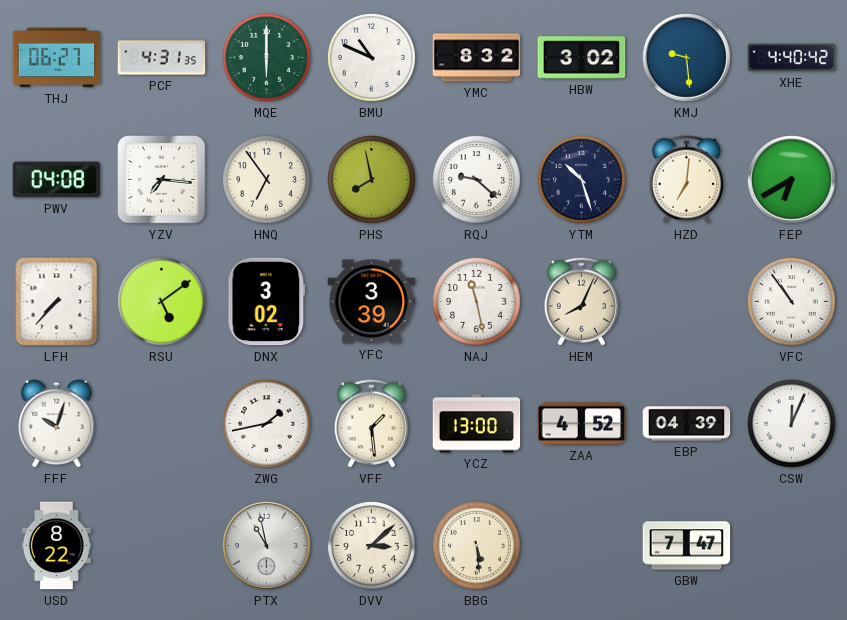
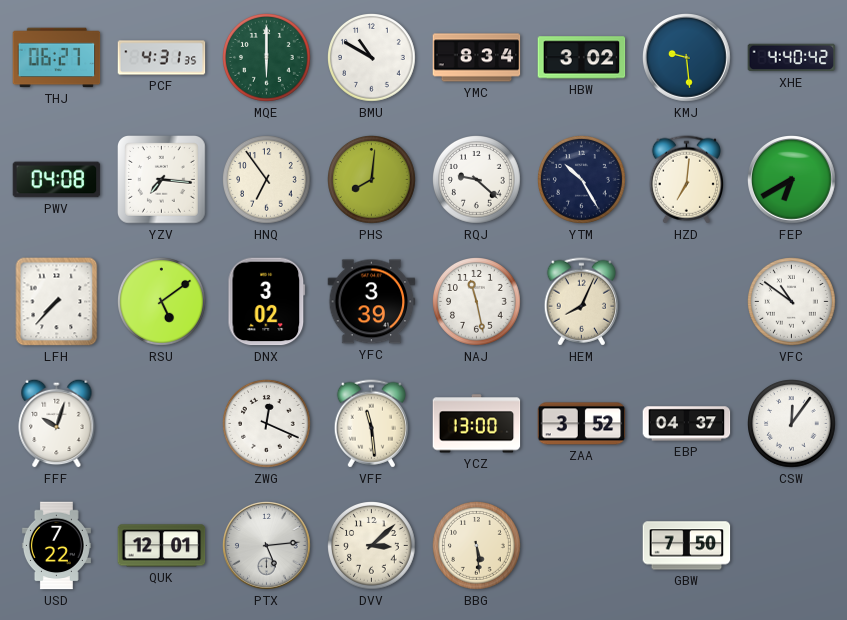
BMU: 10:49 -> 10:50 (372, 58)
YMC: 8:32 -> 8:34 (477, 58)
PHS: 7:58 -> 8:01 (372, 180)
YTM: 10:27 -> 10:25 (582, 180)
VFC: 10:54 -> 10:51 (792, 302)
ZWG: 1:43 -> 12:19 (267, 424)
VFF: 1:29 -> 11:29 (371, 424)
ZAA: 4:52 -> 3:52 (582, 424)
EBP: 04:39 -> 04:37 (687, 424)
CSW: 12:04 -> 12:06 (792, 424)
USD: 8:22 -> 7:22 (56, 546)
QUK: none -> 12:01 (162, 546)
PTX: 10:58 -> 5:14 (267, 546)
GBW: 7:47 -> 7:50 (687, 546)
